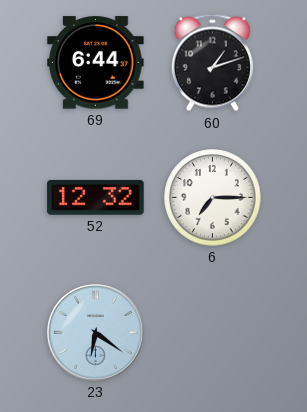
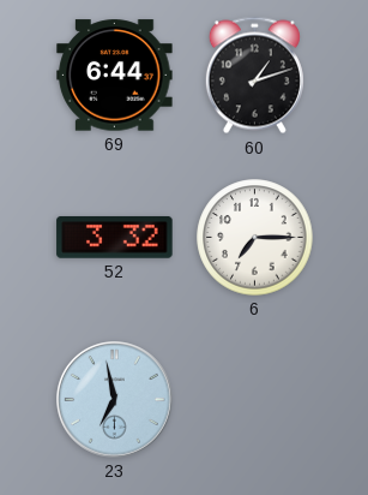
52: 12:32 -> 3:32 (115, 238)
23: 6:21 -> 6:58 (115, 400)
